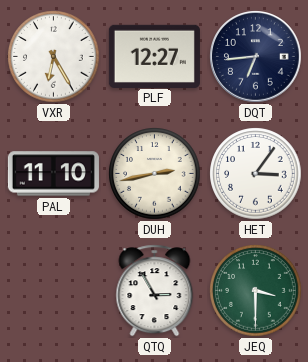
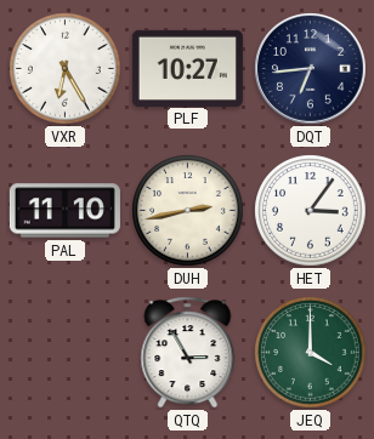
PLF: 12:27 -> 10:27 (187, 68)
JEQ: 3:30 -> 4:00 (311, 353)
